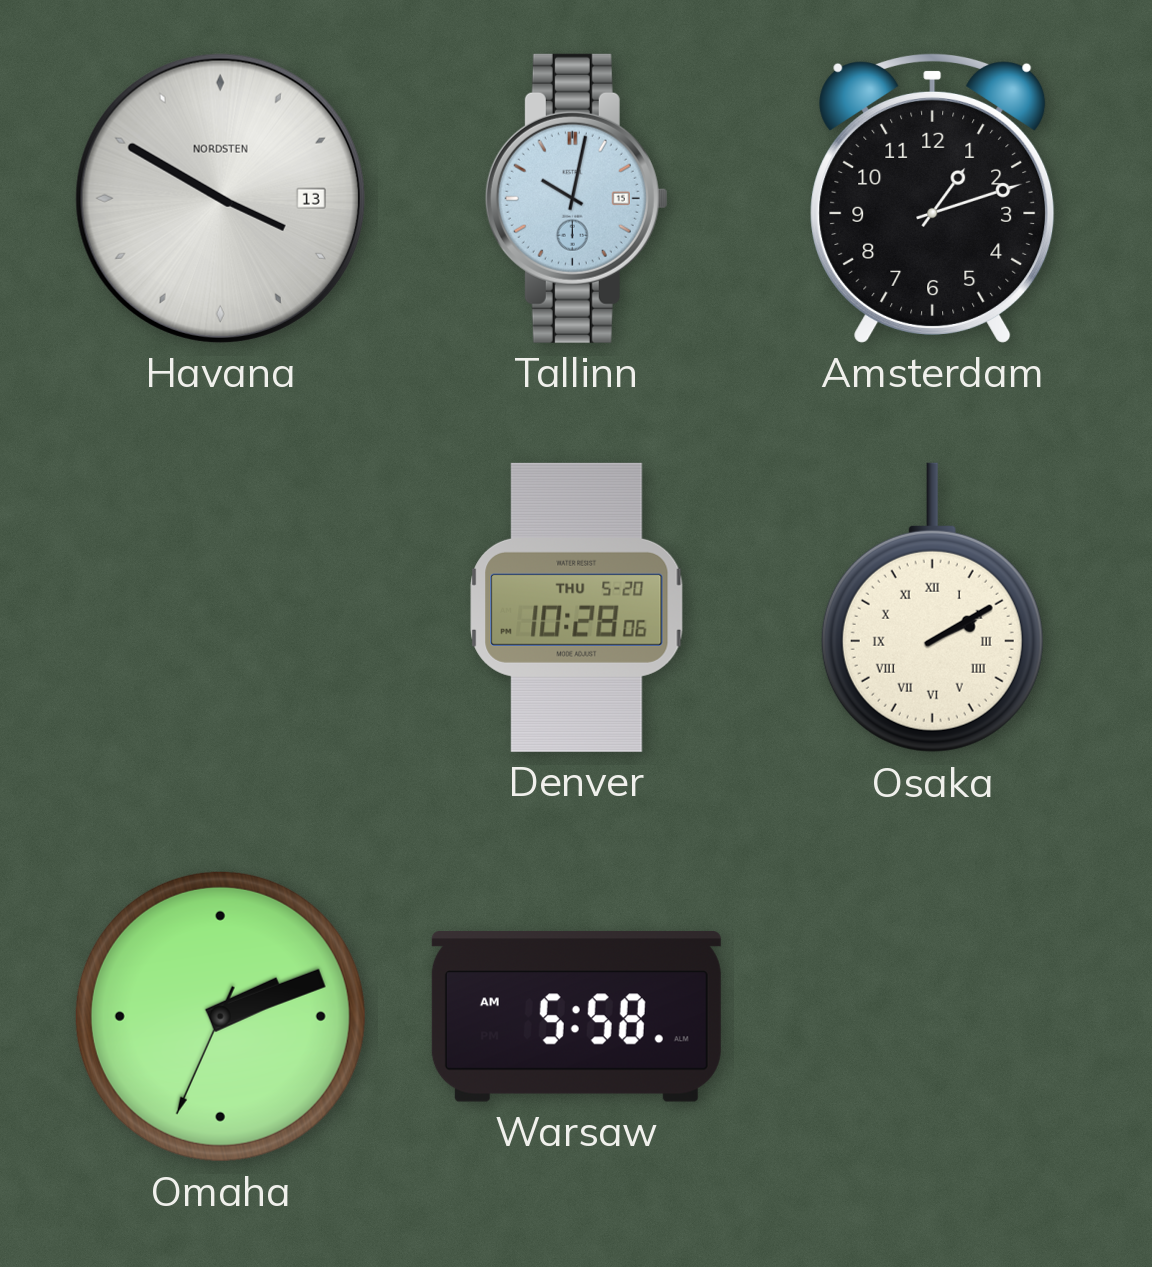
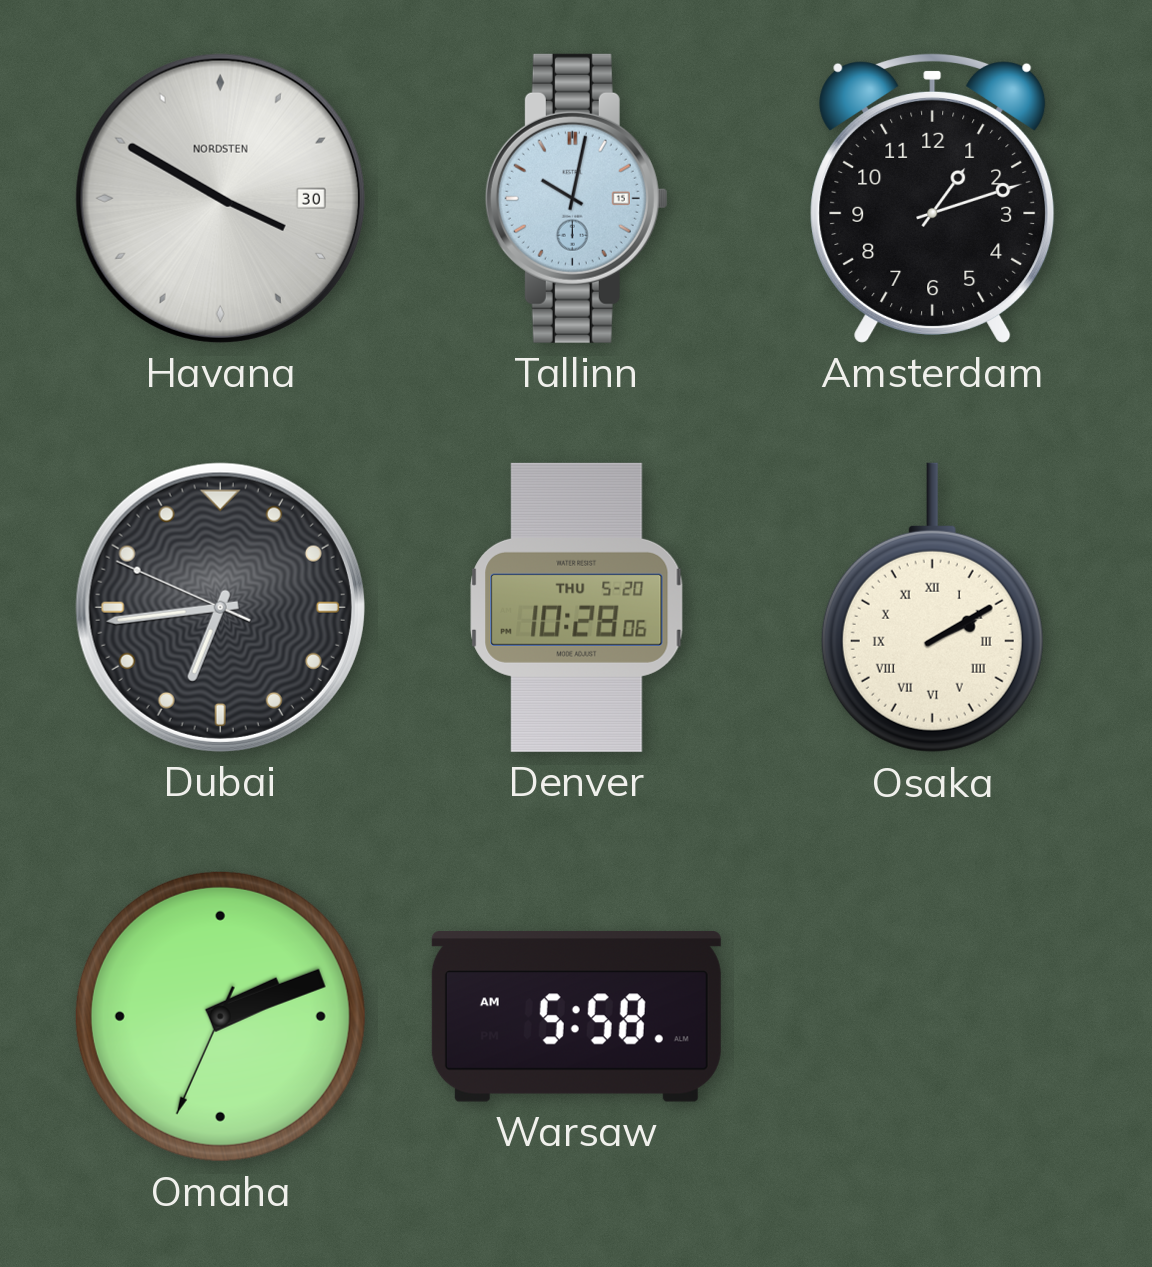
Havana date: 13 -> 30 (220, 198)
Dubai: none -> 6:43 (220, 607)
